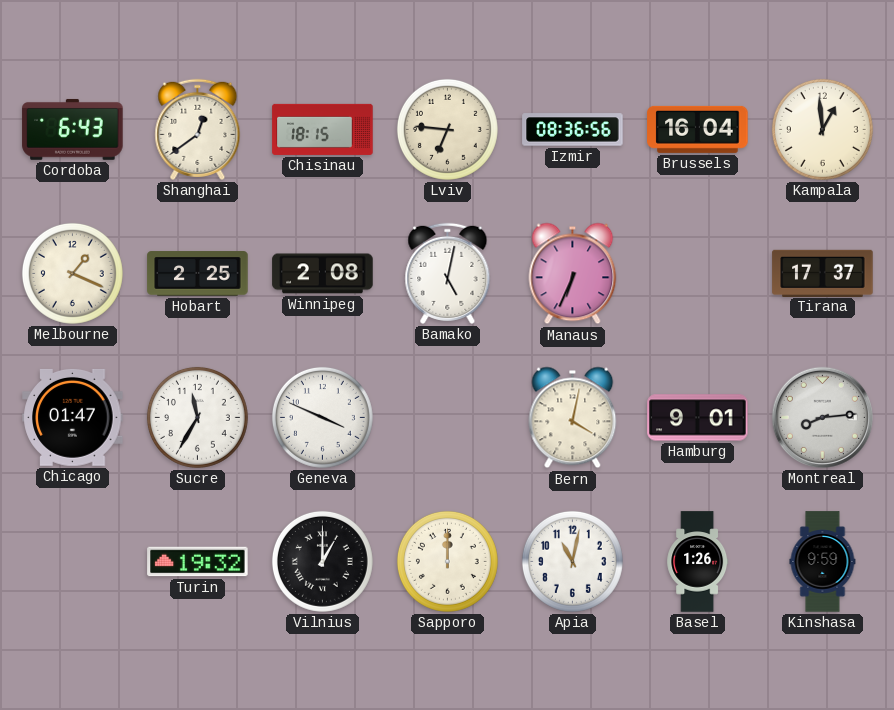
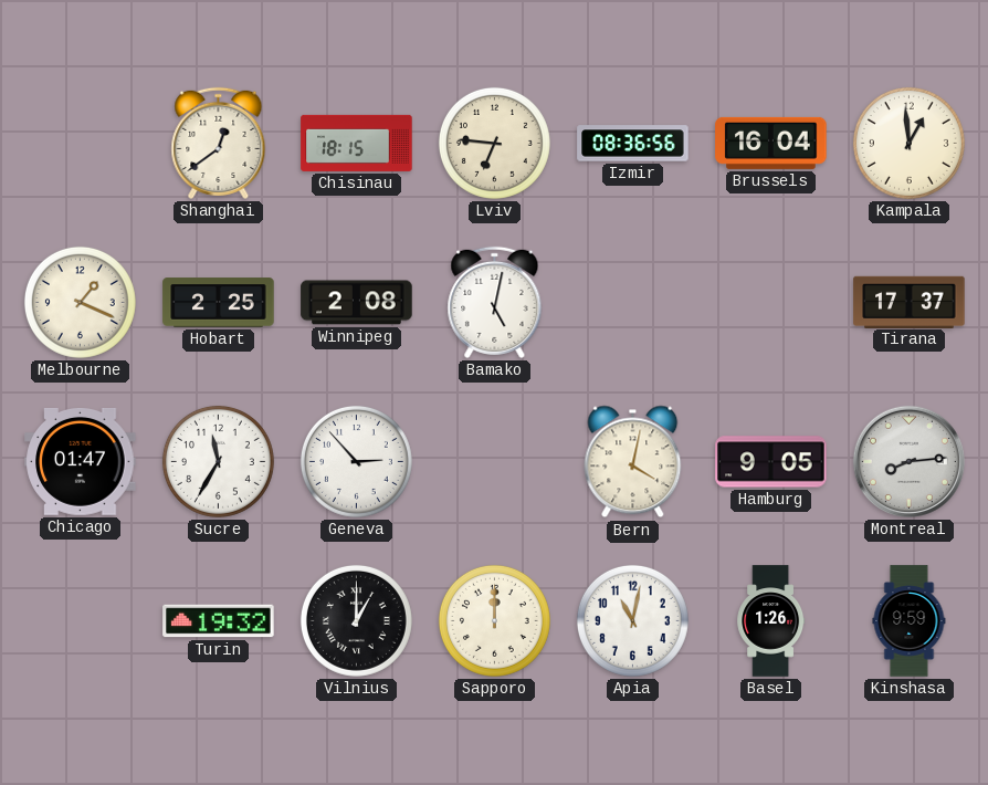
Cordoba: 6:43 -> none (73, 130)
Manaus: 6:34 -> none (573, 274)
Geneva: 3:49 -> 2:53 (356, 461)
Hamburg: 9:01 -> 9:05 (771, 462)
